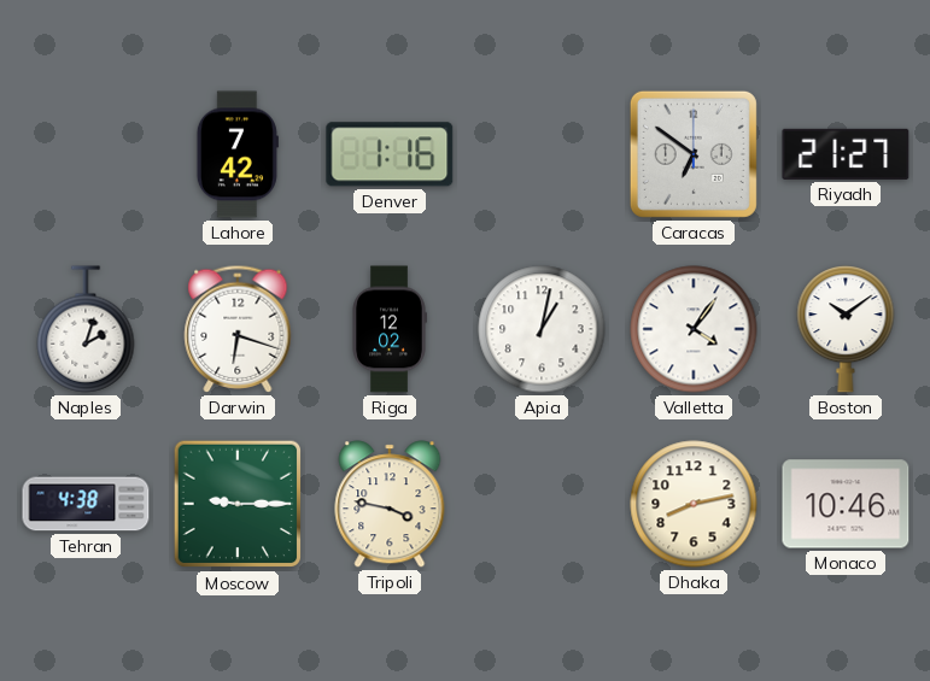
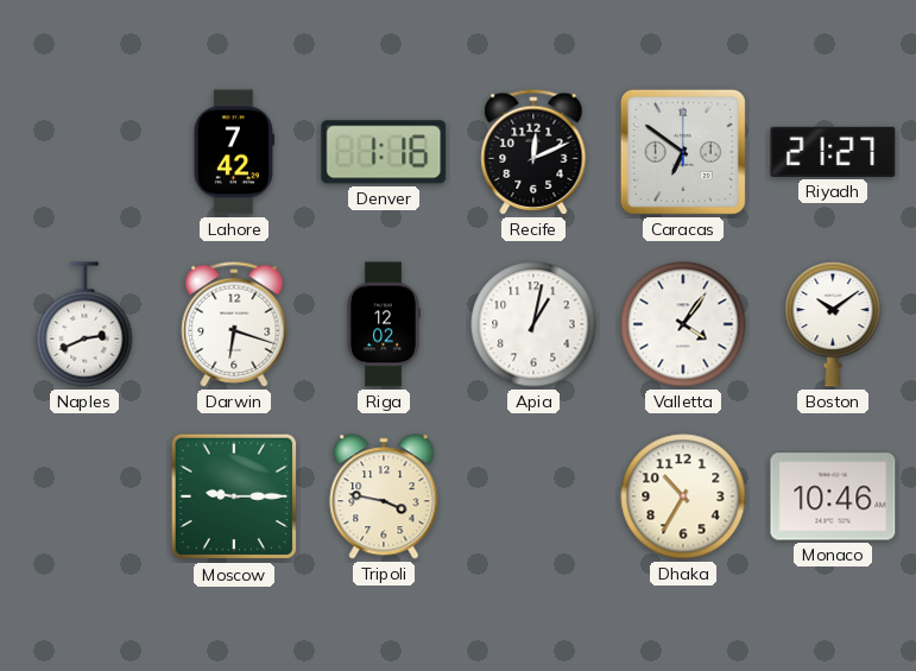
Recife: none -> 12:11 (533, 152)
Naples: 2:03 -> 2:41 (84, 324)
Tehran: 4:38 -> none (86, 504)
Dhaka: 8:13 -> 10:35 (683, 496)
